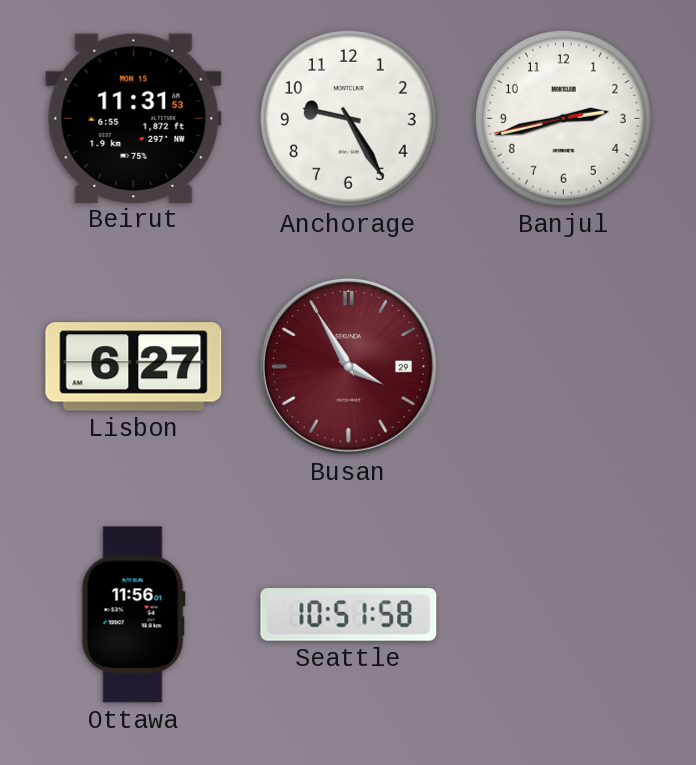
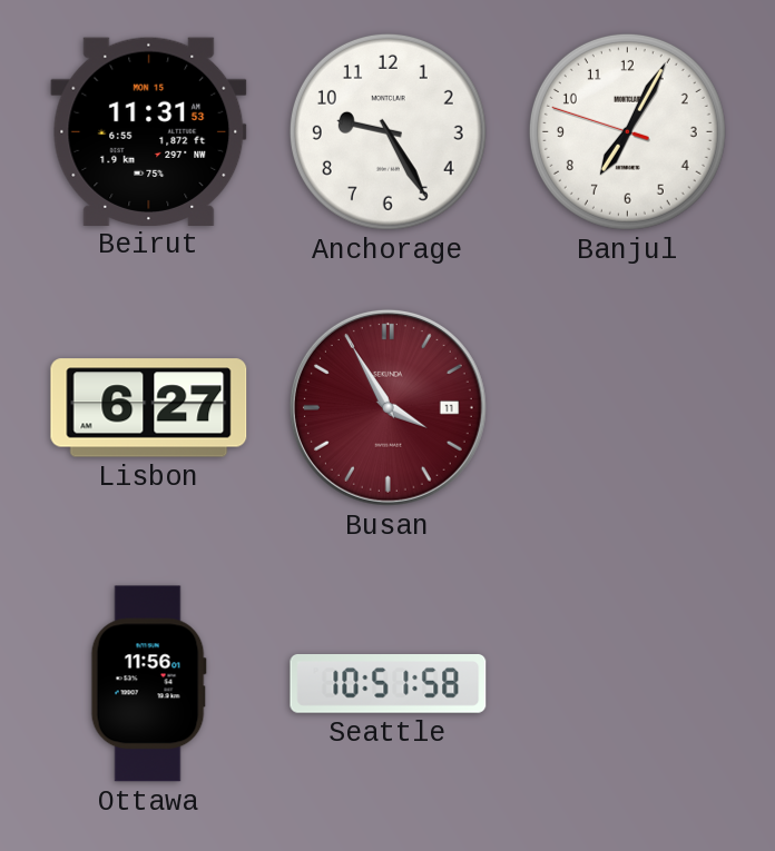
Banjul: 2:42 -> 7:04 (627, 131)
Busan date: 29 -> 11 (387, 407)
